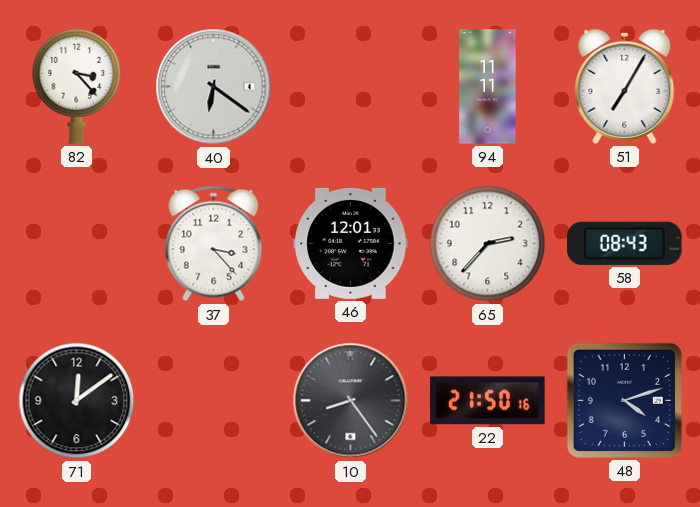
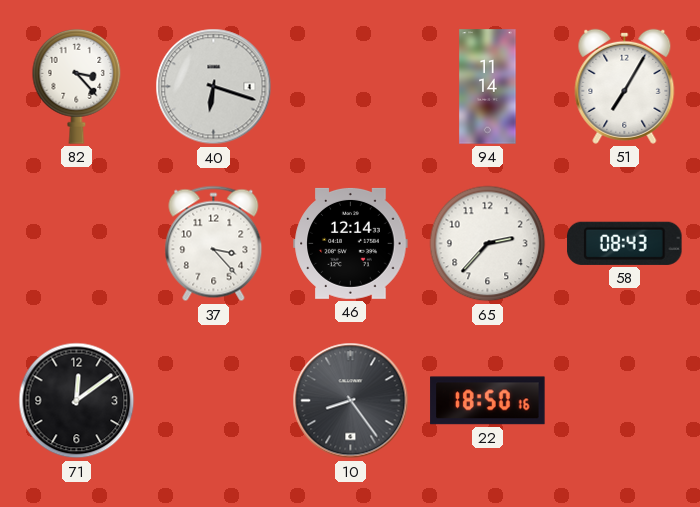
40: 6:21 -> 6:18 (214, 87)
94: 11:11 -> 11:14 (488, 87)
46: 12:01 -> 12:14 (351, 243)
22: 21:50 -> 18:50 (488, 401)
48: 4:12 -> none (624, 400)
